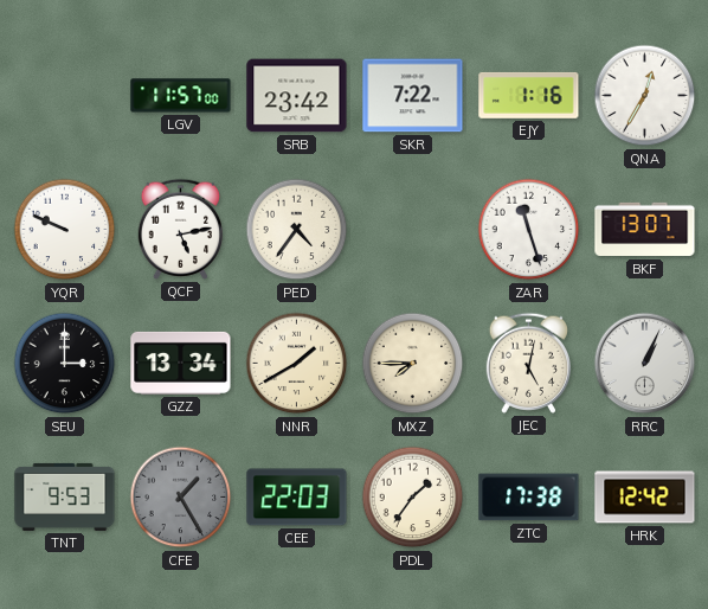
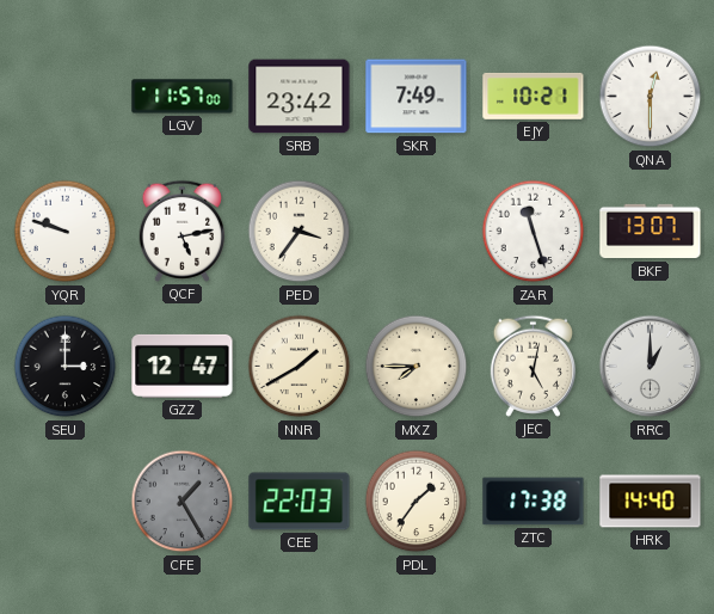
SKR: 7:22 -> 7:49 (417, 97)
EJY: 1:16 -> 10:21 (534, 96)
QNA: 12:35 -> 12:30 (651, 97)
YQR: 9:49 -> 9:48 (66, 232)
PED: 4:36 -> 3:36 (300, 232)
GZZ: 13:34 -> 12:47 (183, 366)
RRC: 1:04 -> 1:00 (651, 367)
TNT: 9:53 -> none (65, 496)
HRK: 12:42 -> 14:40 (651, 502)
